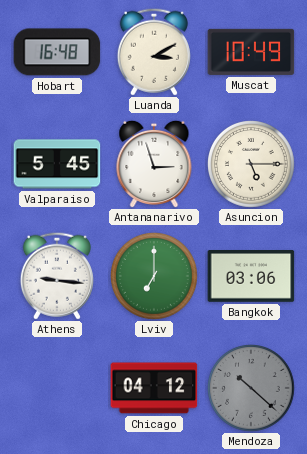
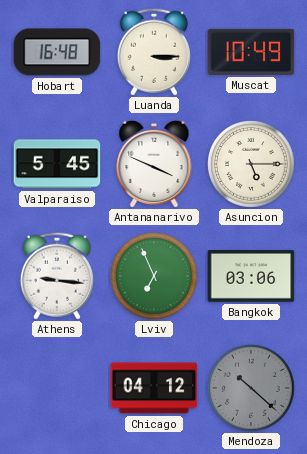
Luanda: 3:10 -> 3:15 (154, 52)
Antananarivo: 2:57 -> 3:49 (154, 164)
Lviv: 7:00 -> 6:56 (155, 277)
